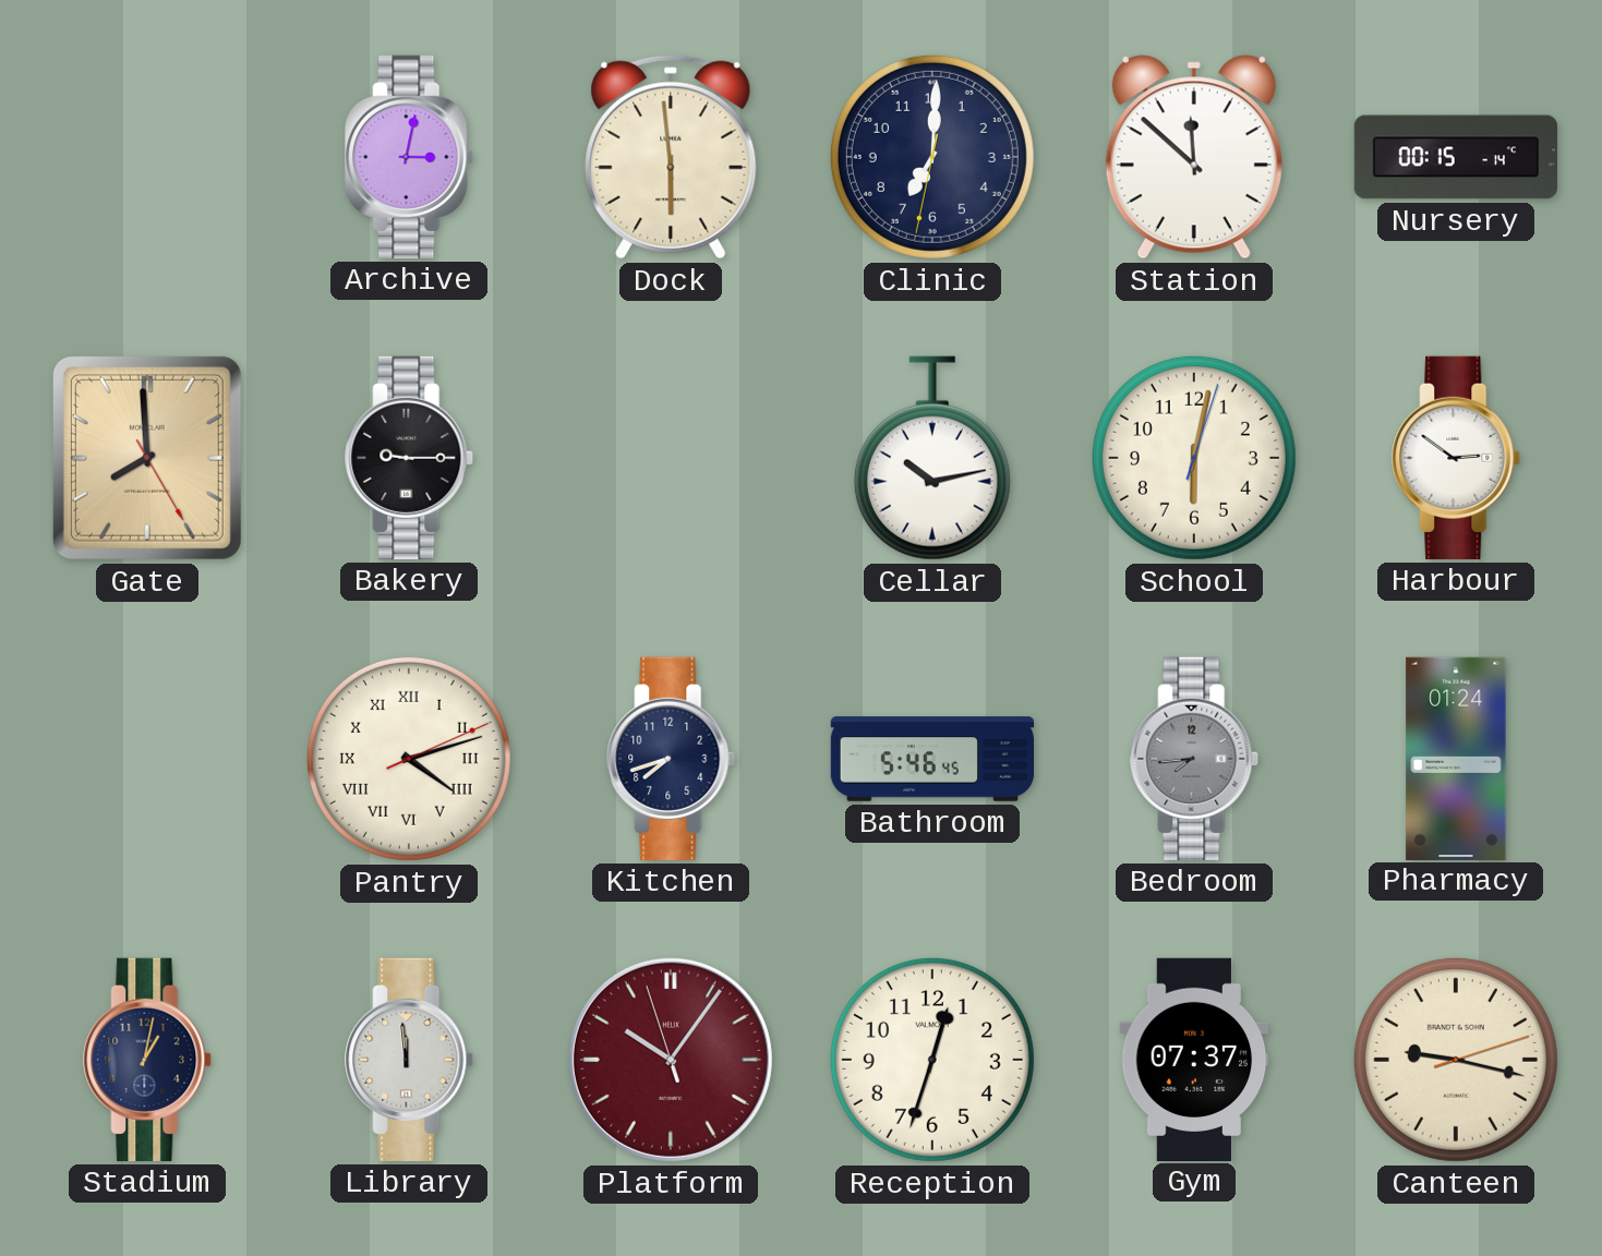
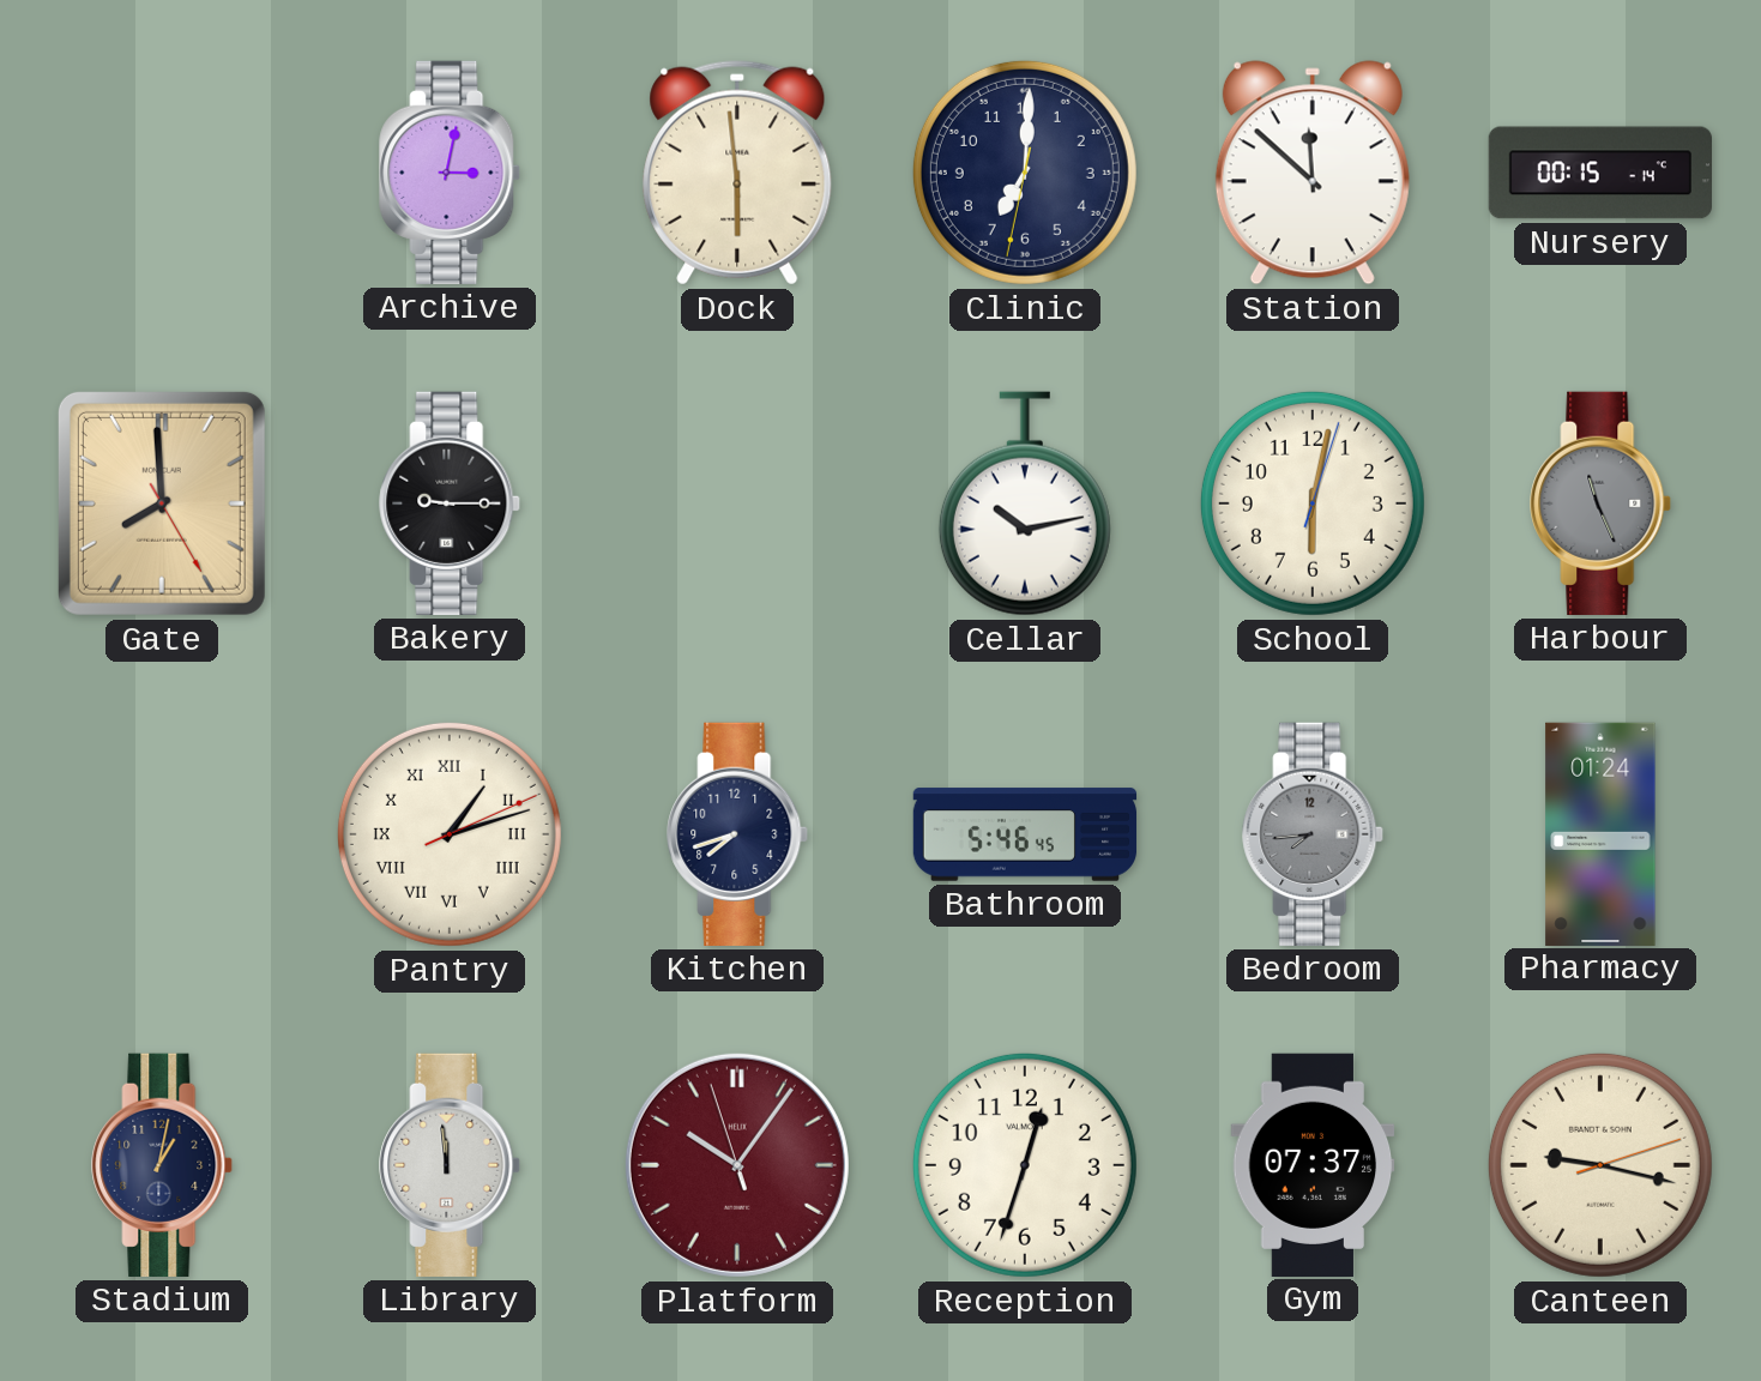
Harbour: 2:51 -> 11:26 (1602, 503)
Harbour dial: white -> grey (1602, 503)
Pantry: 4:12 -> 1:12 (450, 834)
